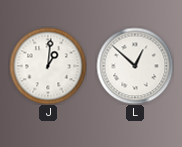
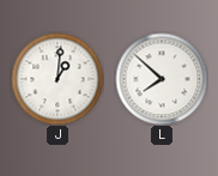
L: 12:52 -> 7:52 (162, 79)
